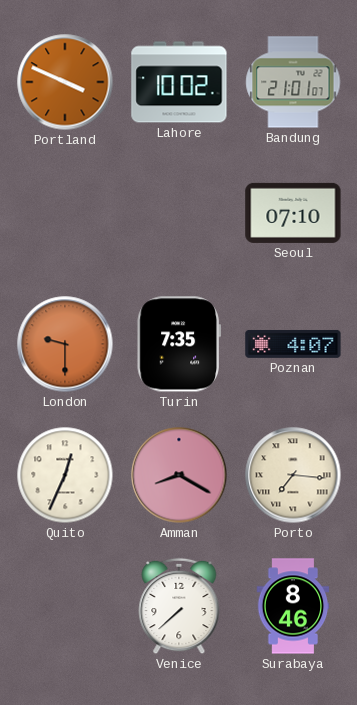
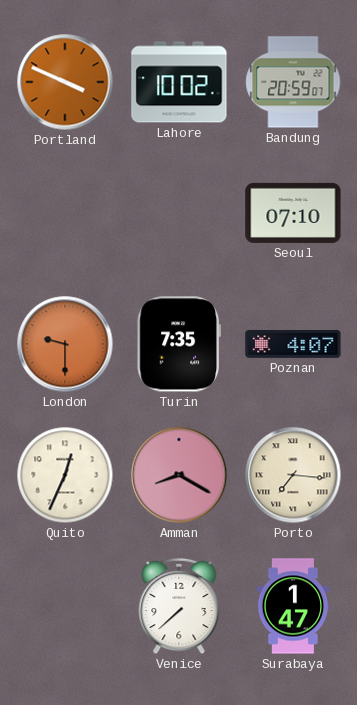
Bandung: 21:01 -> 20:59 (293, 82)
Surabaya: 8:46 -> 1:47 (293, 606)
